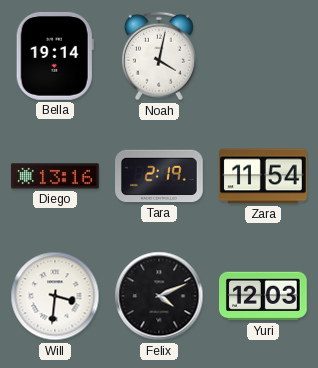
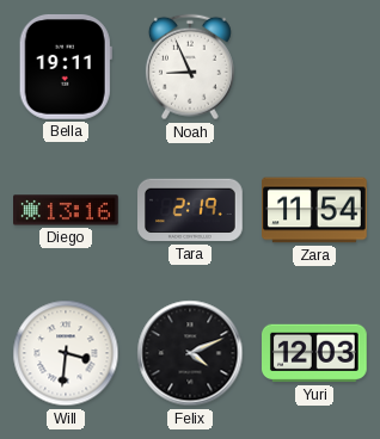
Bella: 19:14 -> 19:11 (66, 67)
Noah: 4:02 -> 8:56 (190, 67)
